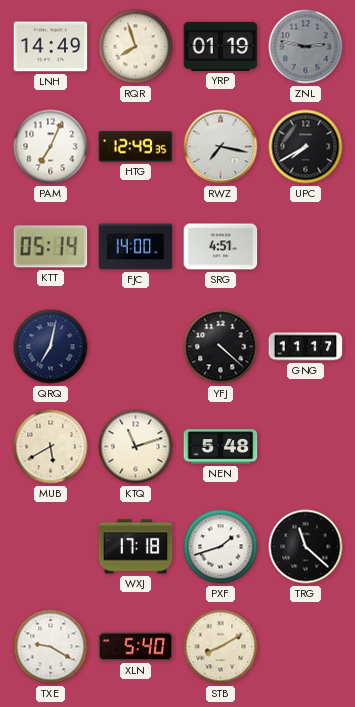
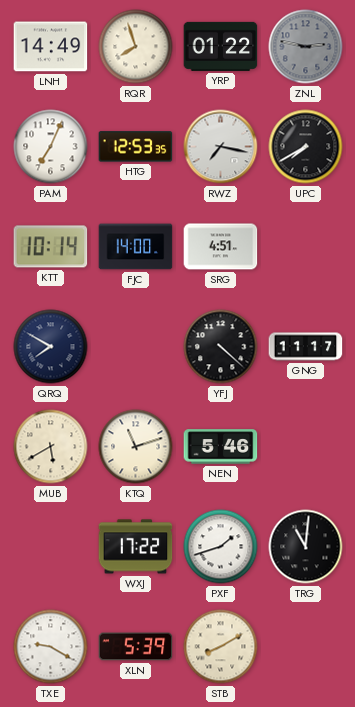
YRP: 01:19 -> 01:22 (221, 46)
HTG: 12:49 -> 12:53 (136, 147)
KTT: 05:14 -> 10:14 (51, 247)
QRQ: 7:02 -> 7:50 (51, 347)
NEN: 5:48 -> 5:46 (221, 447)
WXJ: 17:18 -> 17:22 (136, 547)
TRG: 11:22 -> 11:01 (306, 547)
XLN: 5:40 -> 5:39 (136, 647)
